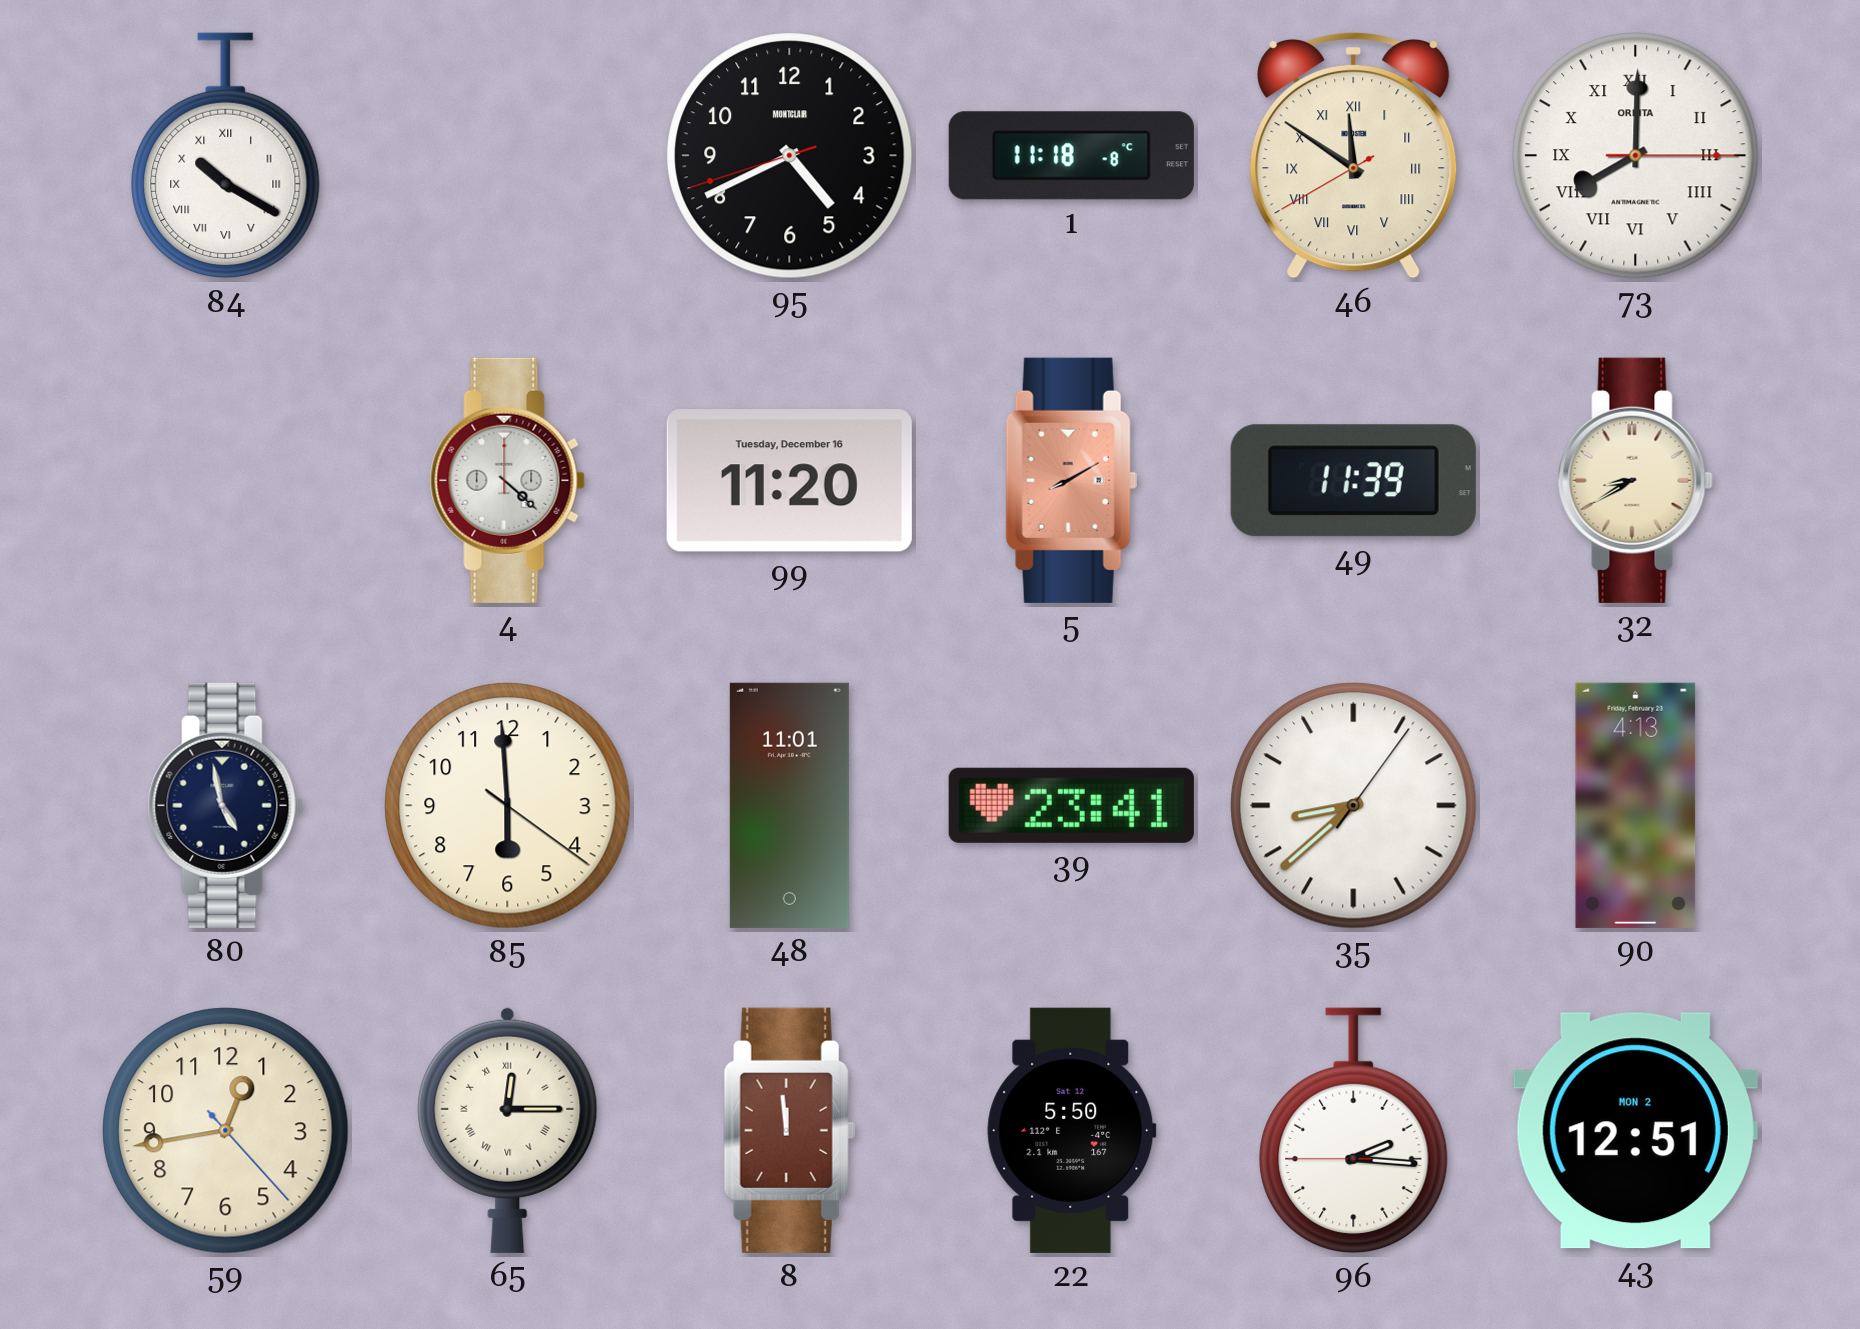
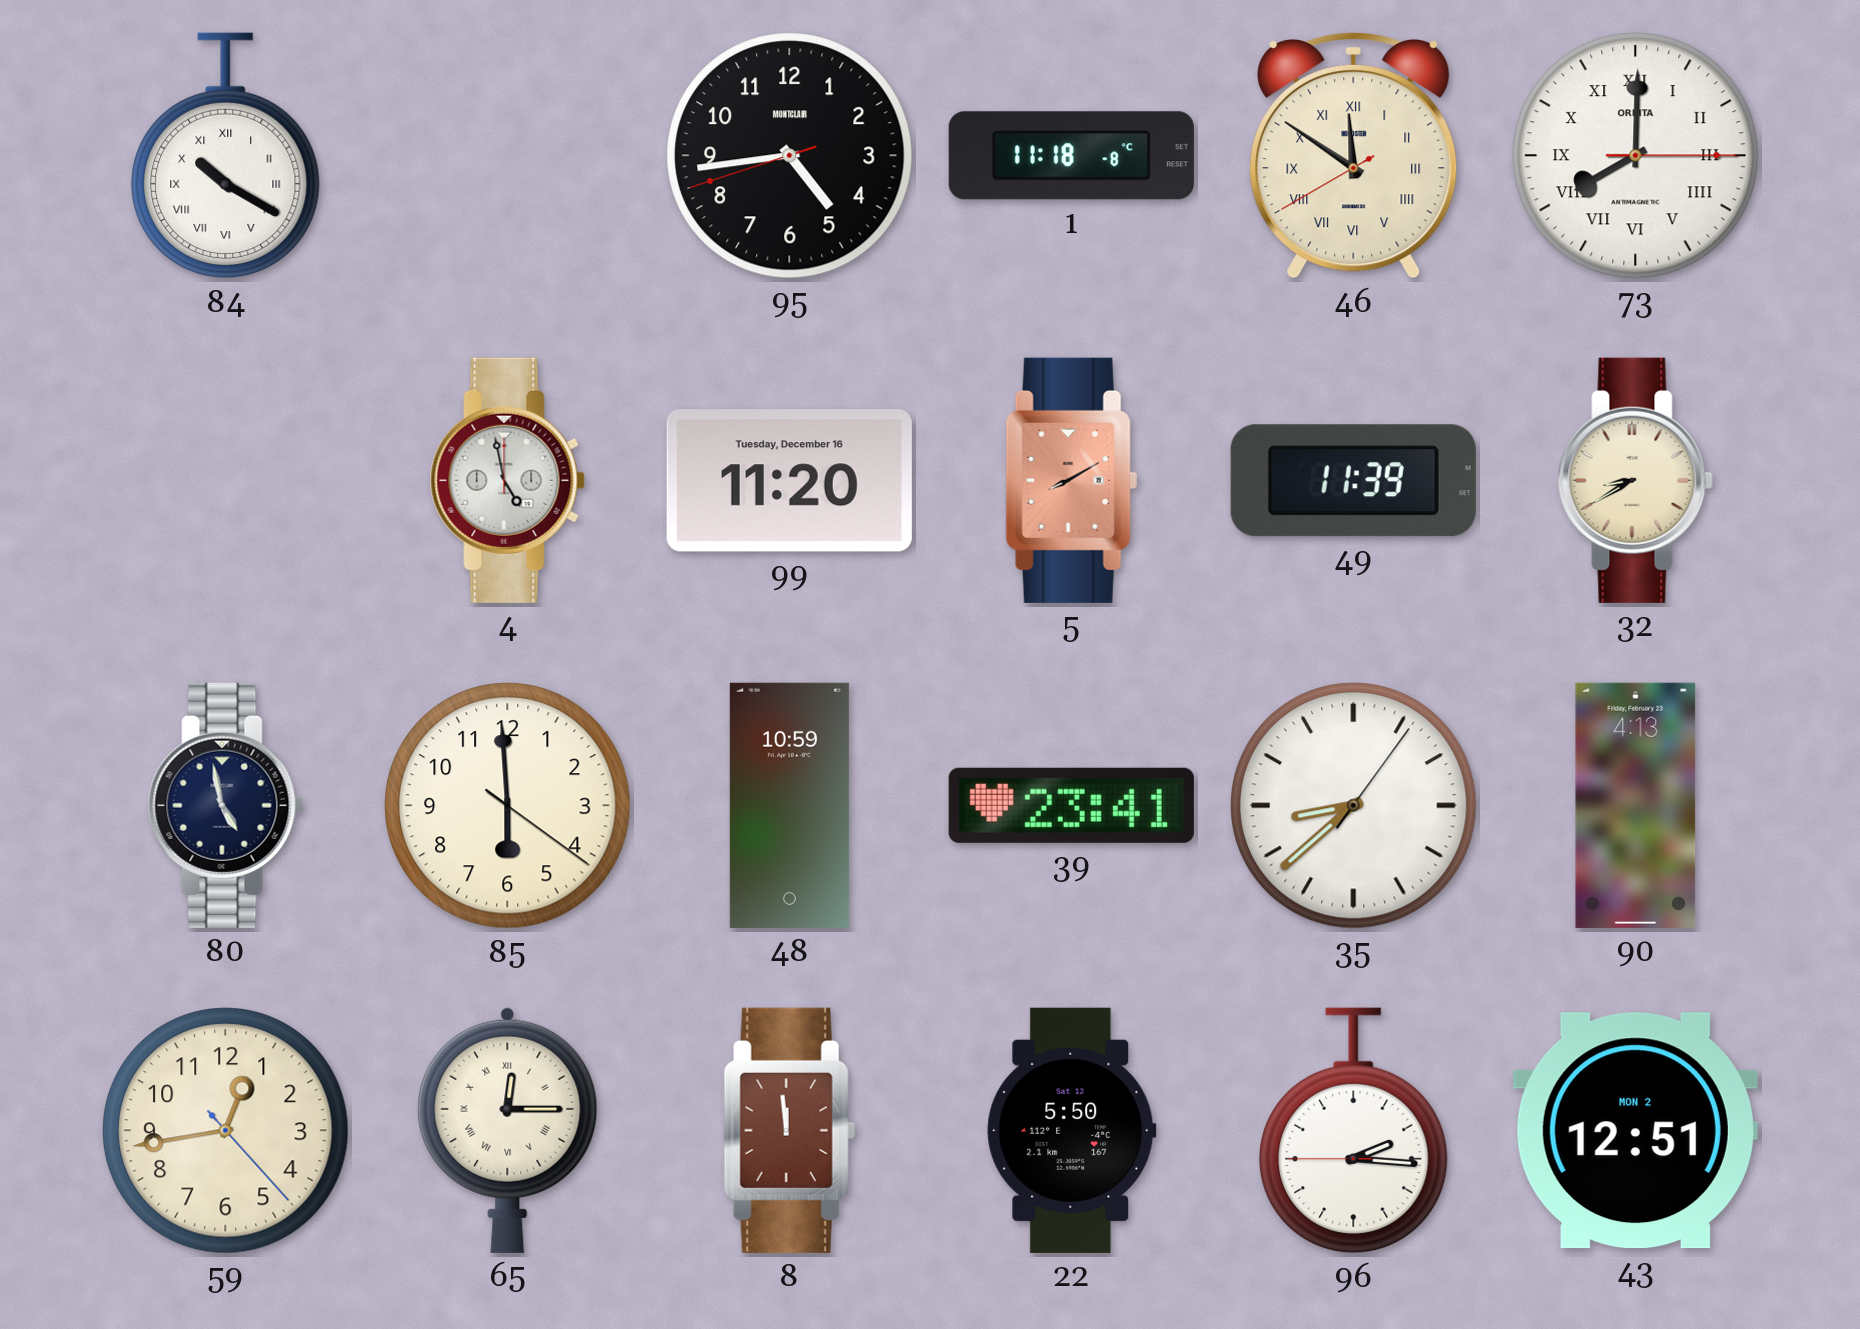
95: 4:40 -> 4:43 (790, 156)
4: 4:22 -> 4:58 (507, 480)
48: 11:01 -> 10:59 (789, 805)
